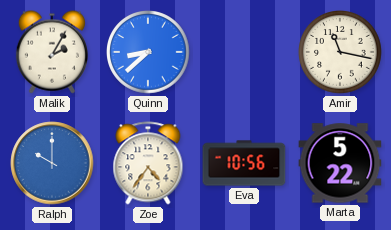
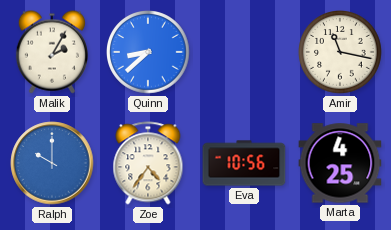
Marta: 5:22 -> 4:25 (340, 163)
